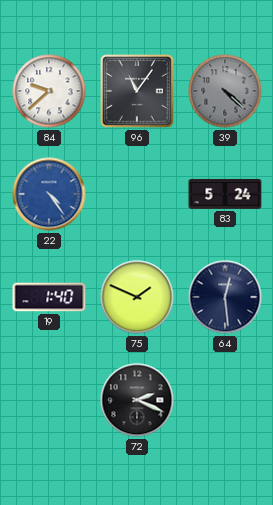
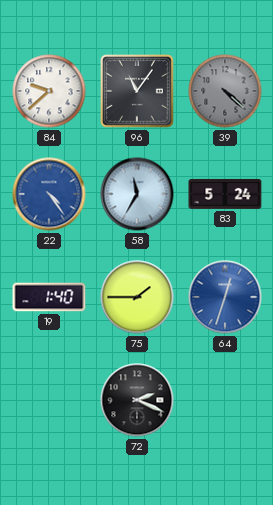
58: none -> 11:35 (137, 194)
75: 1:49 -> 1:45 (137, 297)
64: 12:29 -> 12:33 (225, 297)
64 dial: navy -> blue (225, 297)
